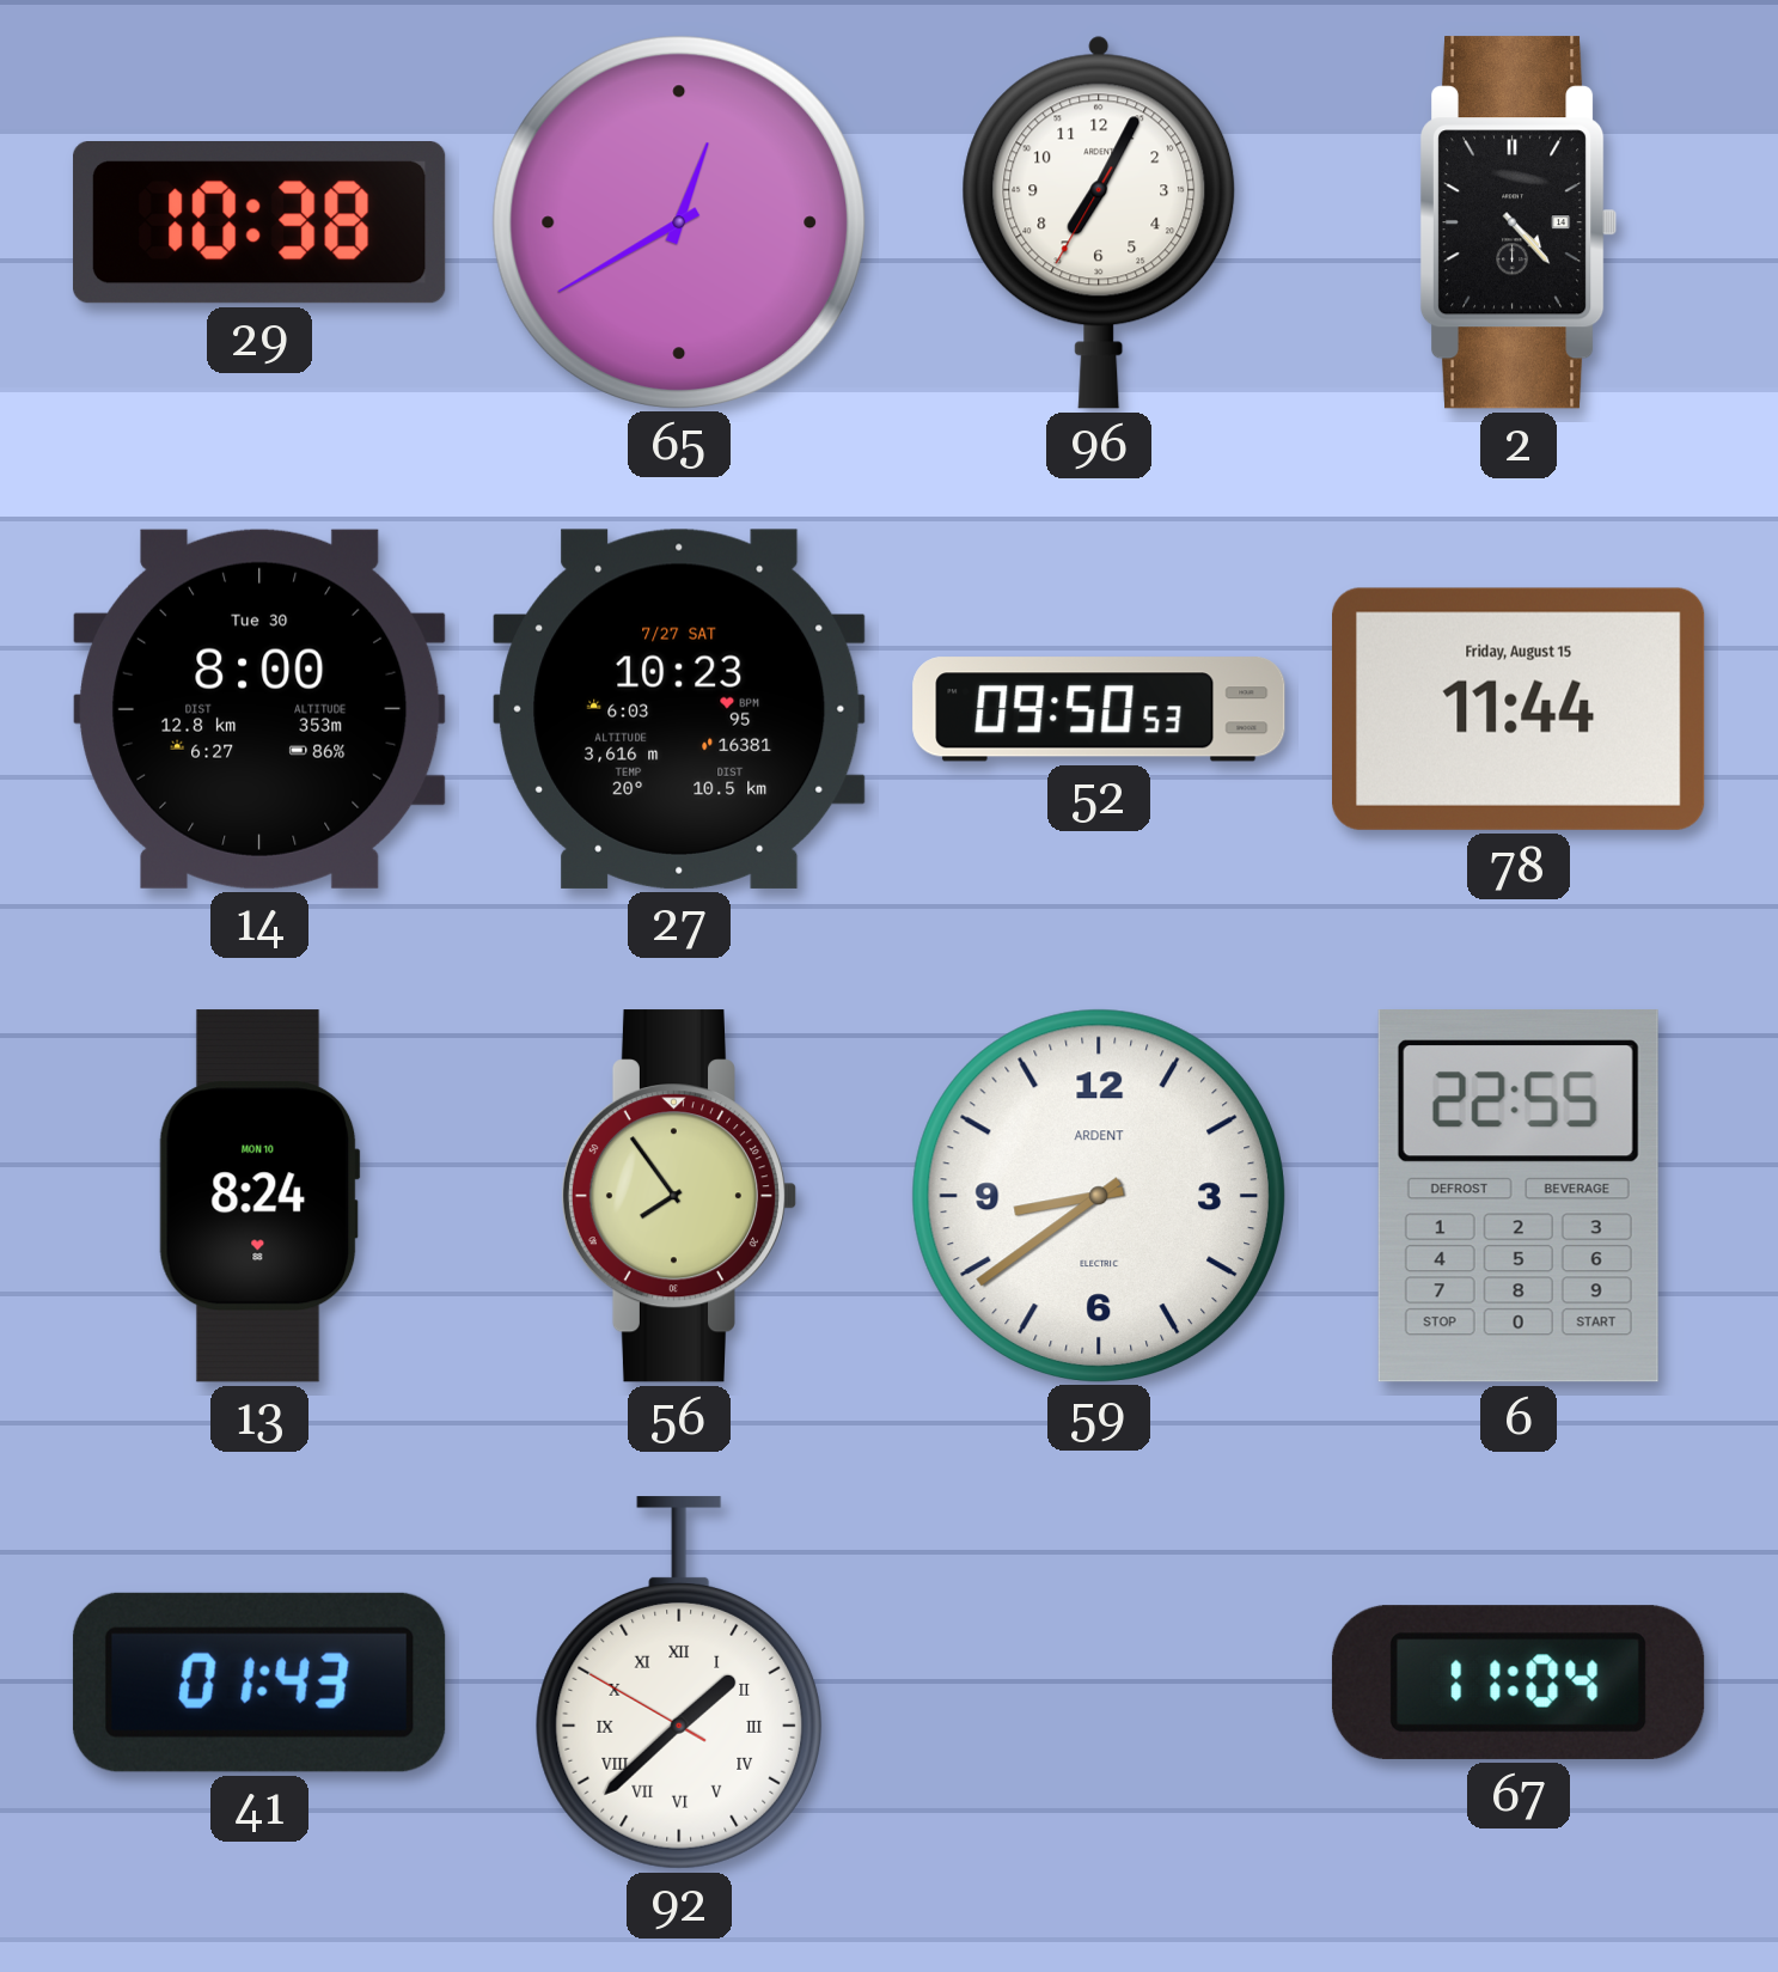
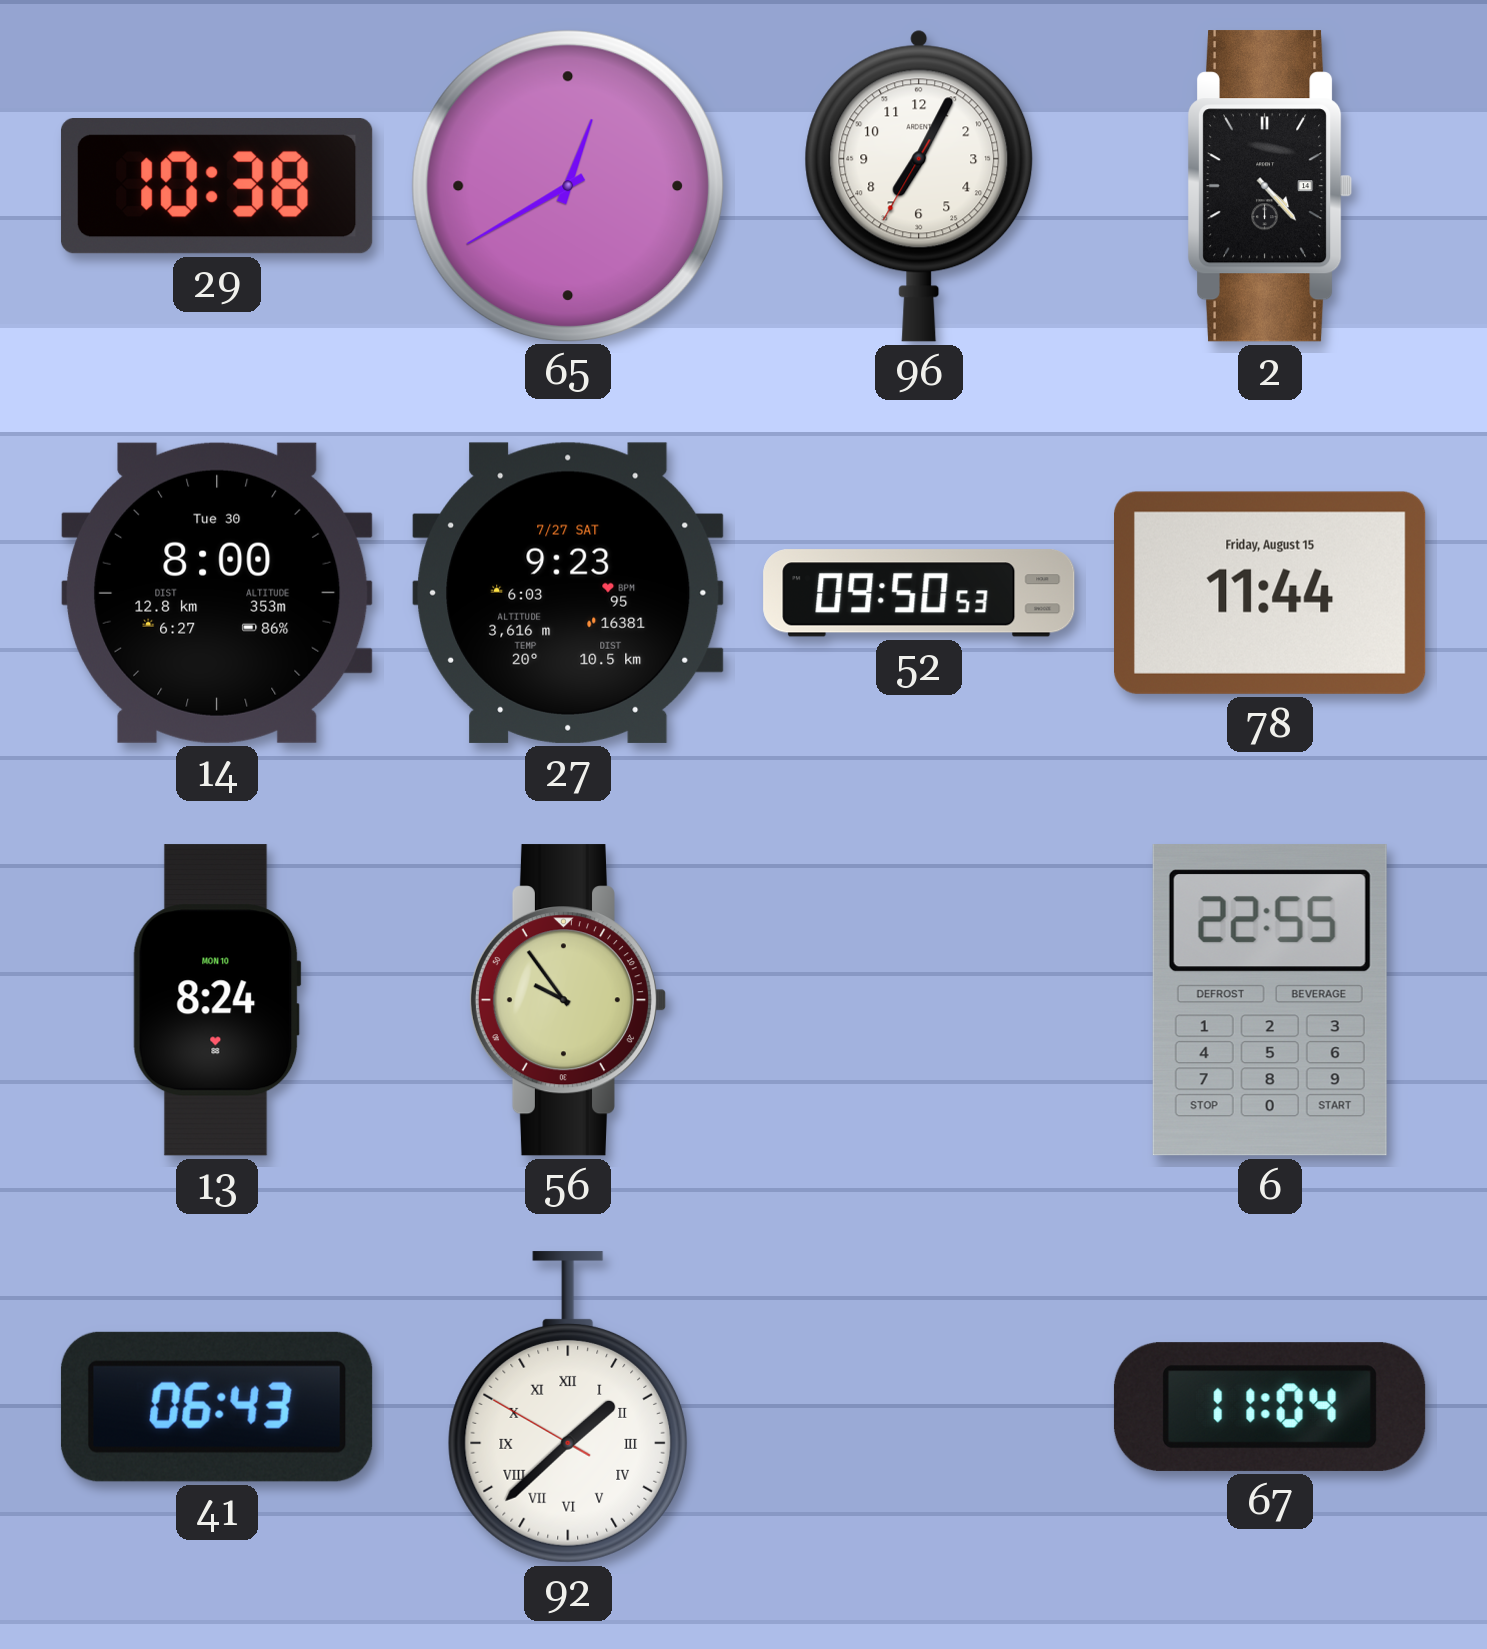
27: 10:23 -> 9:23 (568, 593)
56: 7:54 -> 9:54 (568, 1000)
59: 8:39 -> none (1098, 1195)
41: 01:43 -> 06:43 (217, 1407)
